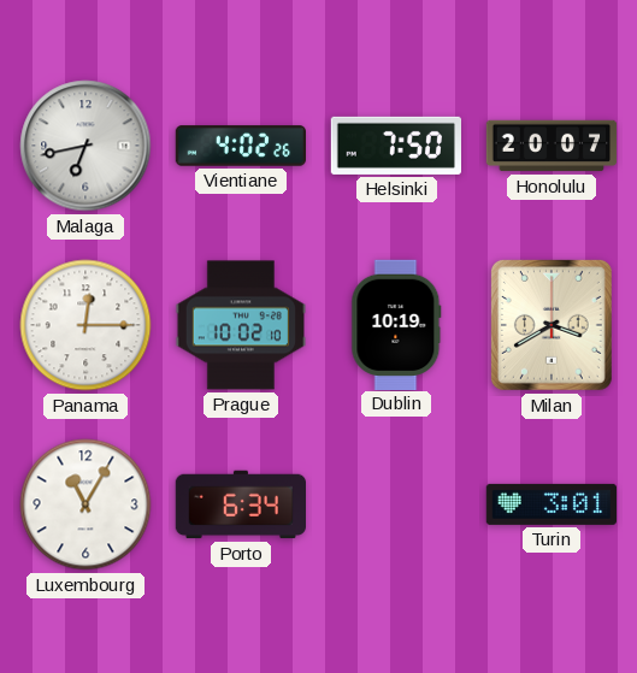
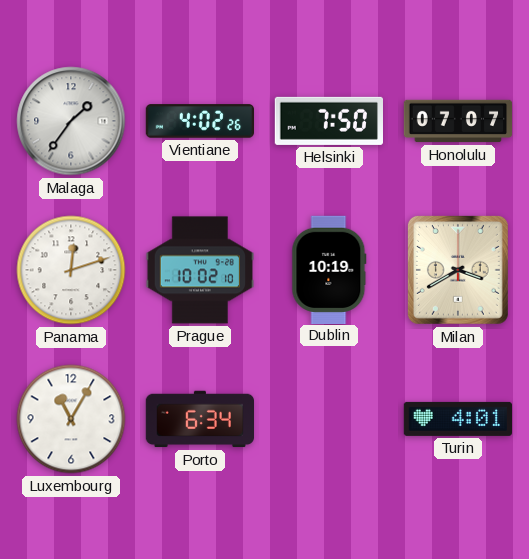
Malaga: 6:43 -> 1:36 (71, 121)
Honolulu: 20:07 -> 07:07 (458, 121)
Panama: 12:15 -> 12:12 (71, 270)
Turin: 3:01 -> 4:01 (457, 419)
